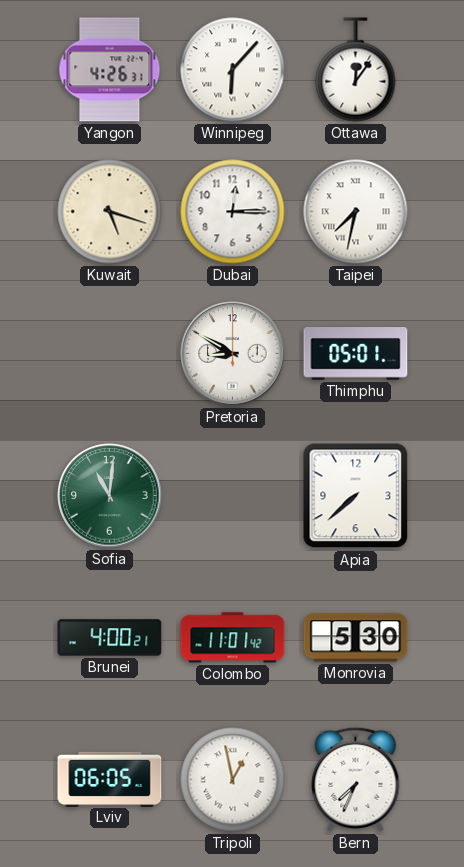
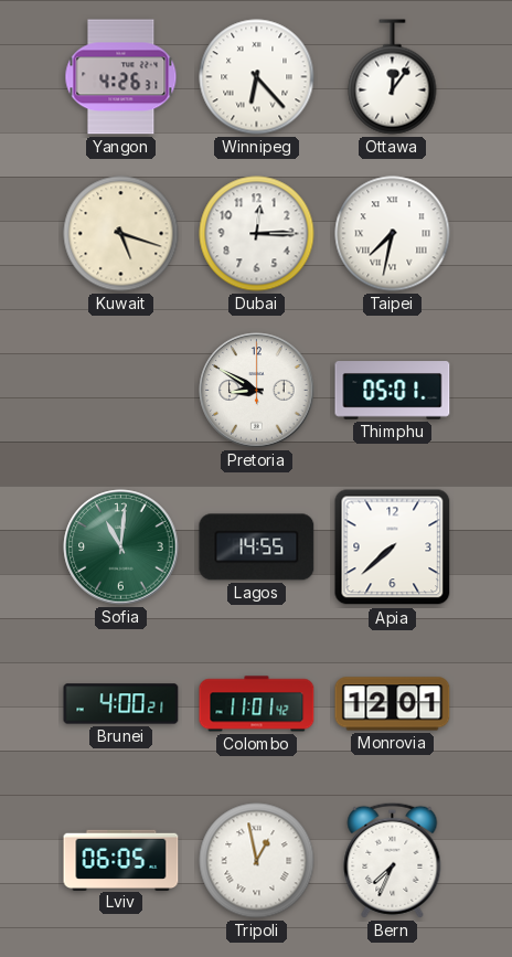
Winnipeg: 6:07 -> 6:23 (257, 77)
Lagos: none -> 14:55 (257, 547)
Monrovia: 5:30 -> 12:01 (393, 704)
